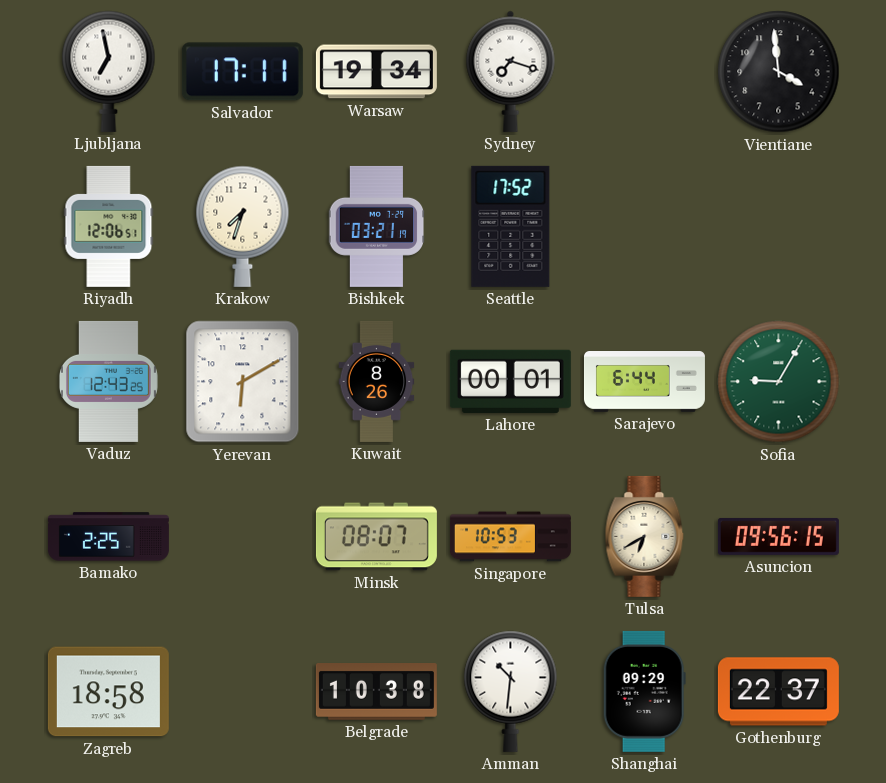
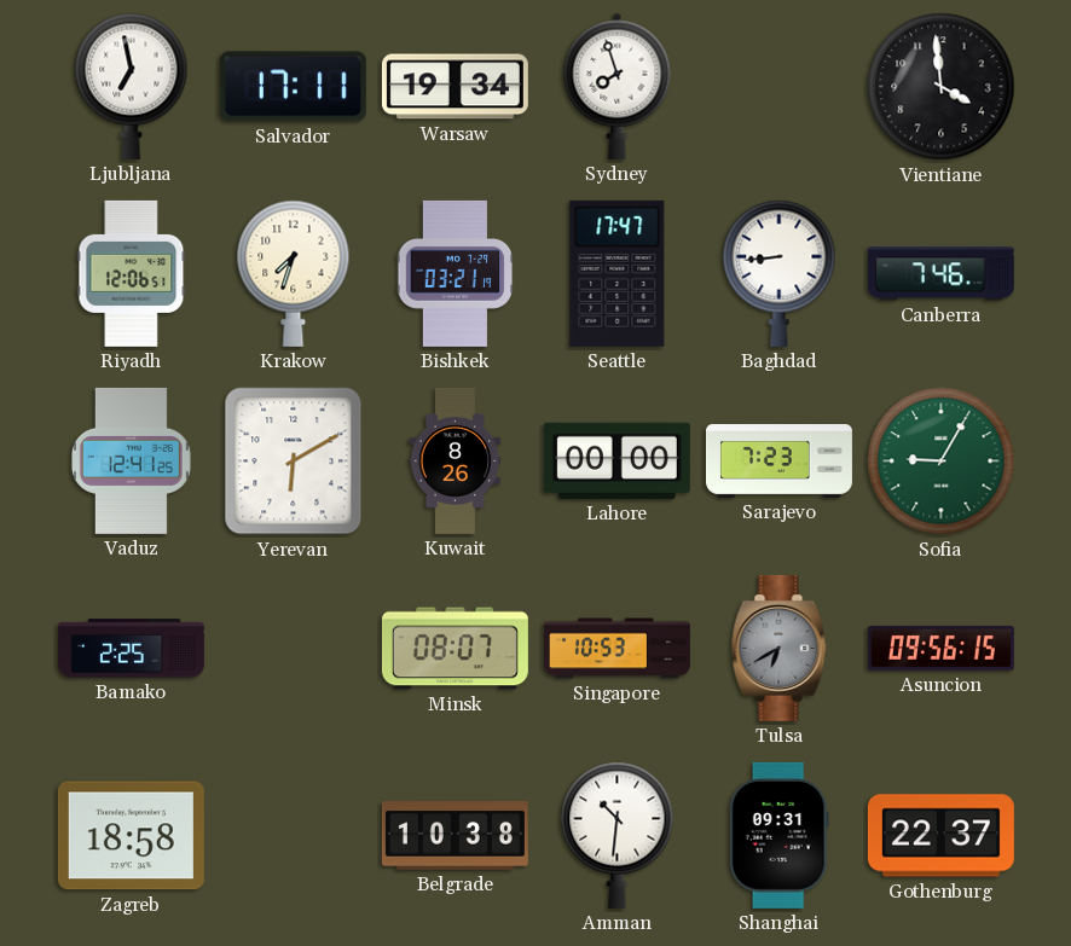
Sydney: 7:18 -> 7:57 (618, 86)
Seattle: 17:52 -> 17:47 (618, 273)
Baghdad: none -> 8:44 (780, 273)
Canberra: none -> 7:46 (940, 274)
Vaduz: 12:43 -> 12:41 (131, 460)
Lahore: 00:01 -> 00:00 (616, 460)
Sarajevo: 6:44 -> 7:23 (778, 462)
Tulsa dial: cream -> grey (780, 648)
Shanghai: 09:29 -> 09:31 (778, 835)
